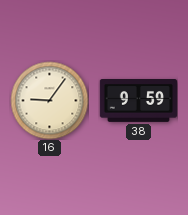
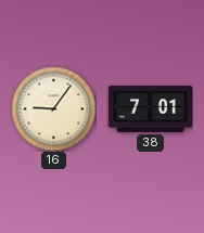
38: 9:59 -> 7:01 (150, 109)
